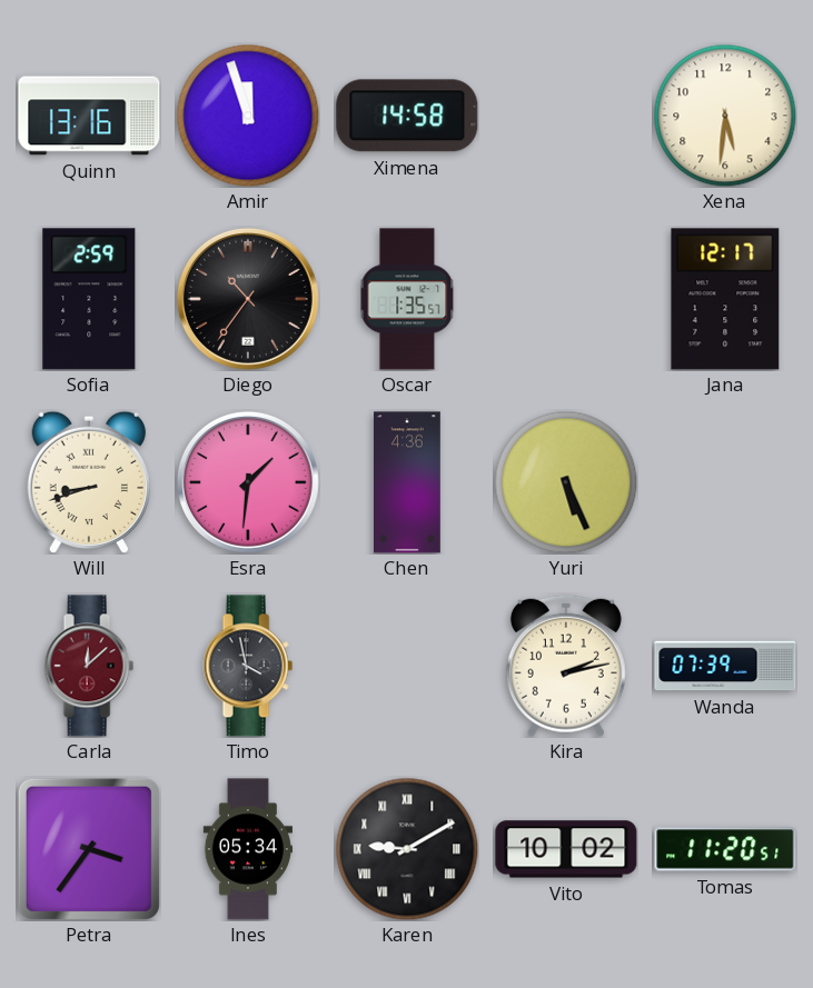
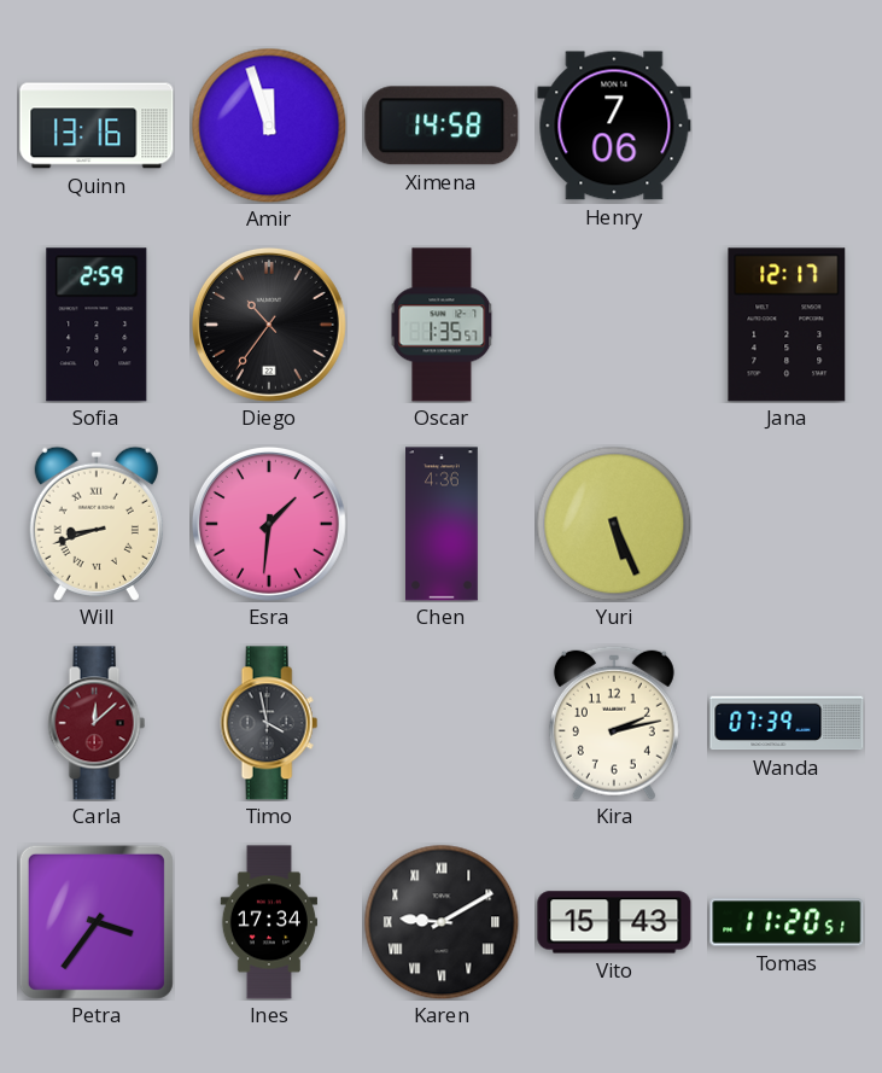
Henry: none -> 7:06 (614, 126)
Xena: 5:31 -> none (725, 116)
Ines: 05:34 -> 17:34 (268, 922)
Vito: 10:02 -> 15:43 (614, 922)
